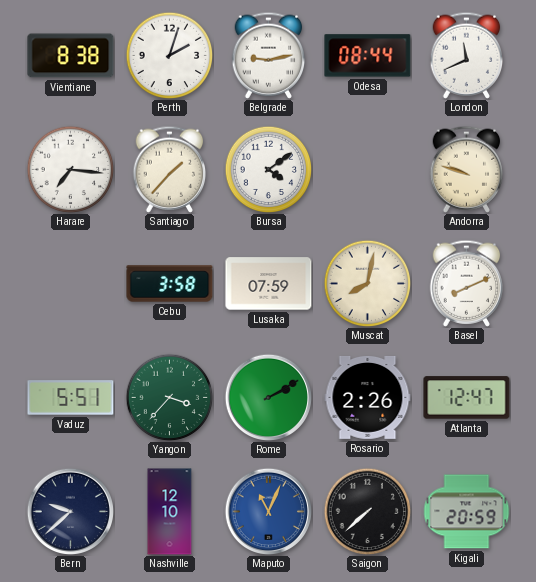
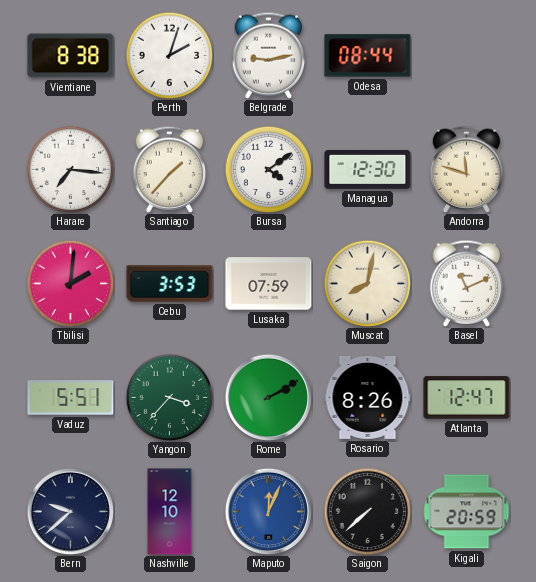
London: 11:41 -> none (467, 55)
Managua: none -> 12:30 (368, 169)
Andorra: 9:48 -> 11:48 (467, 169)
Tbilisi: none -> 2:01 (70, 283)
Cebu: 3:58 -> 3:53 (170, 284)
Basel: 8:11 -> 11:11 (467, 283)
Rosario: 2:26 -> 8:26 (368, 397)
Maputo: 11:04 -> 12:04 (268, 511)
